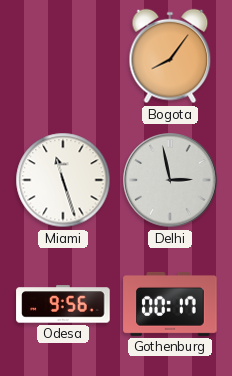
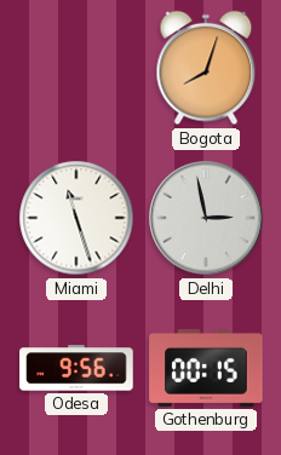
Bogota: 8:06 -> 8:03 (206, 68)
Gothenburg: 00:17 -> 00:15 (206, 368)
